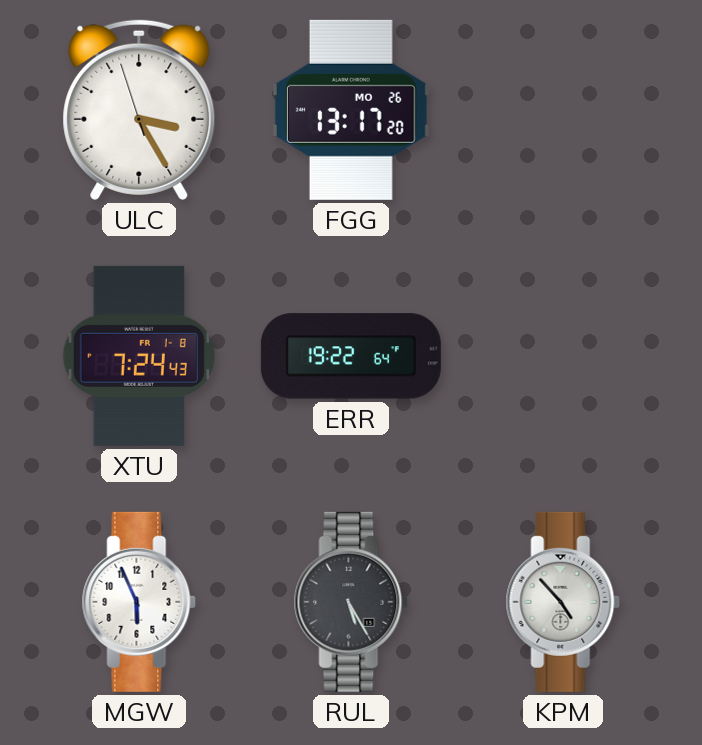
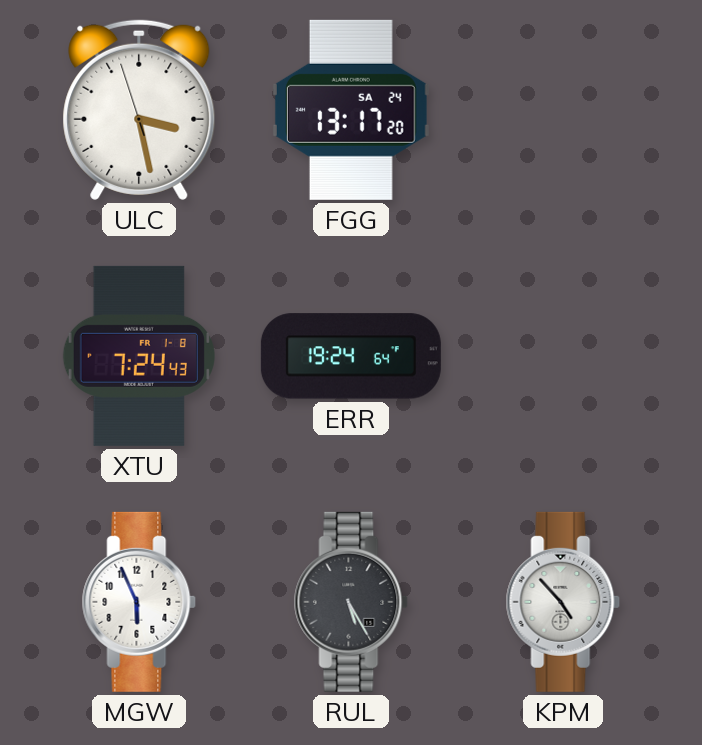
ULC: 3:24 -> 3:27 (139, 110)
FGG date: MO 26 -> SA 24 (351, 110)
ERR: 19:22 -> 19:24 (351, 356)
